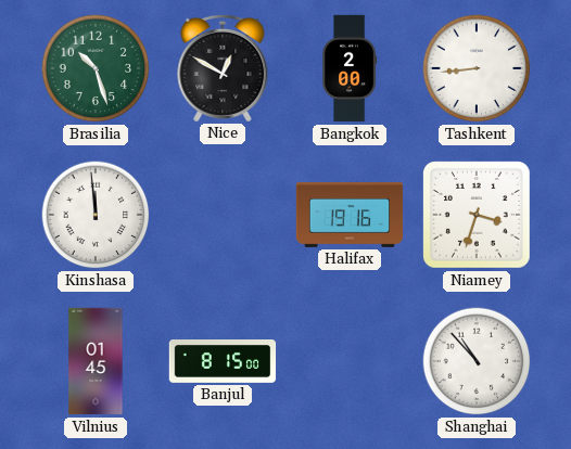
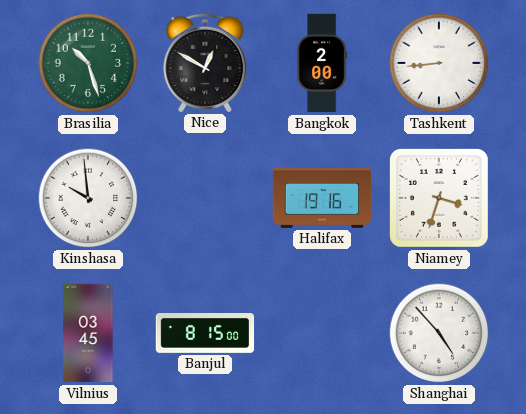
Kinshasa: 11:59 -> 9:59 (88, 198)
Vilnius: 01:45 -> 03:45 (88, 333)
Shanghai: 10:53 -> 4:53 (439, 333)
